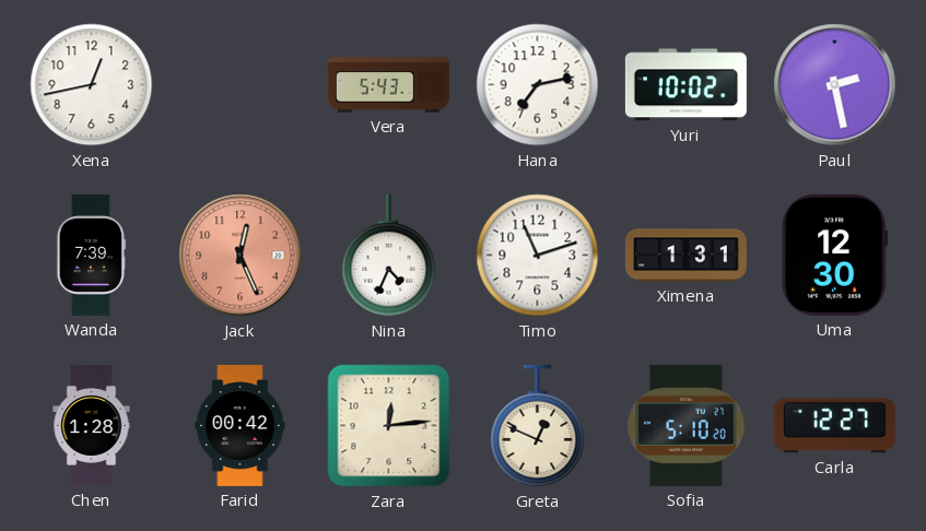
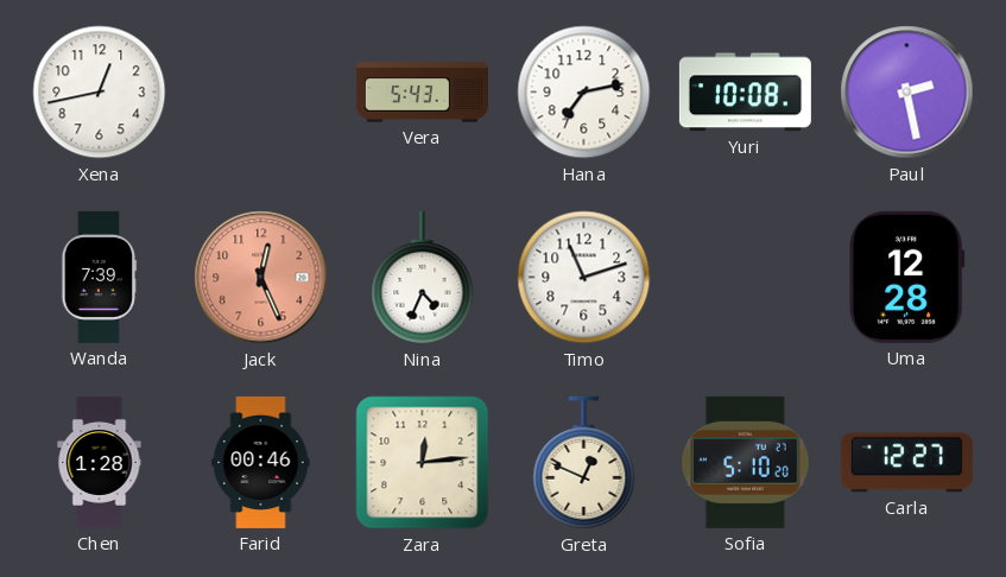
Yuri: 10:02 -> 10:08 (745, 93)
Ximena: 1:31 -> none (685, 256)
Uma: 12:30 -> 12:28 (907, 277)
Farid: 00:42 -> 00:46 (261, 462)
